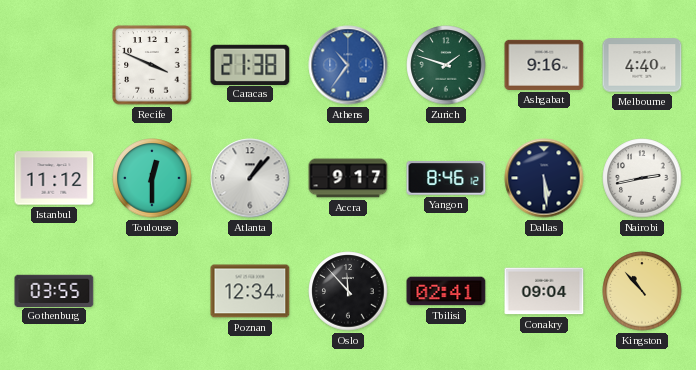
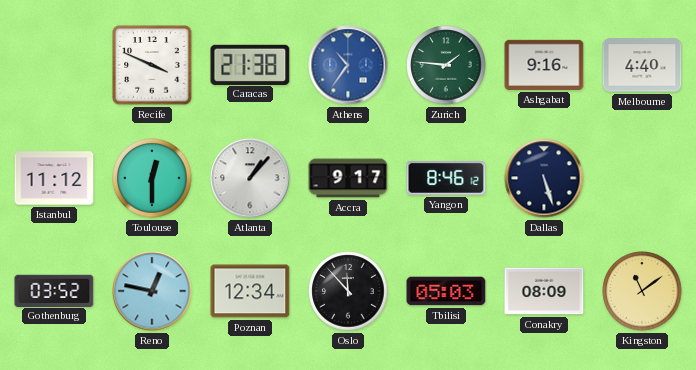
Zurich: 1:48 -> 1:46 (446, 65)
Dallas: 5:29 -> 5:27 (544, 178)
Nairobi: 2:43 -> none (642, 178)
Gothenburg: 03:55 -> 03:52 (54, 290)
Reno: none -> 12:47 (152, 291)
Tbilisi: 02:41 -> 05:03 (446, 291)
Conakry: 09:04 -> 08:09 (544, 291)
Kingston: 10:53 -> 11:09 (642, 291)
